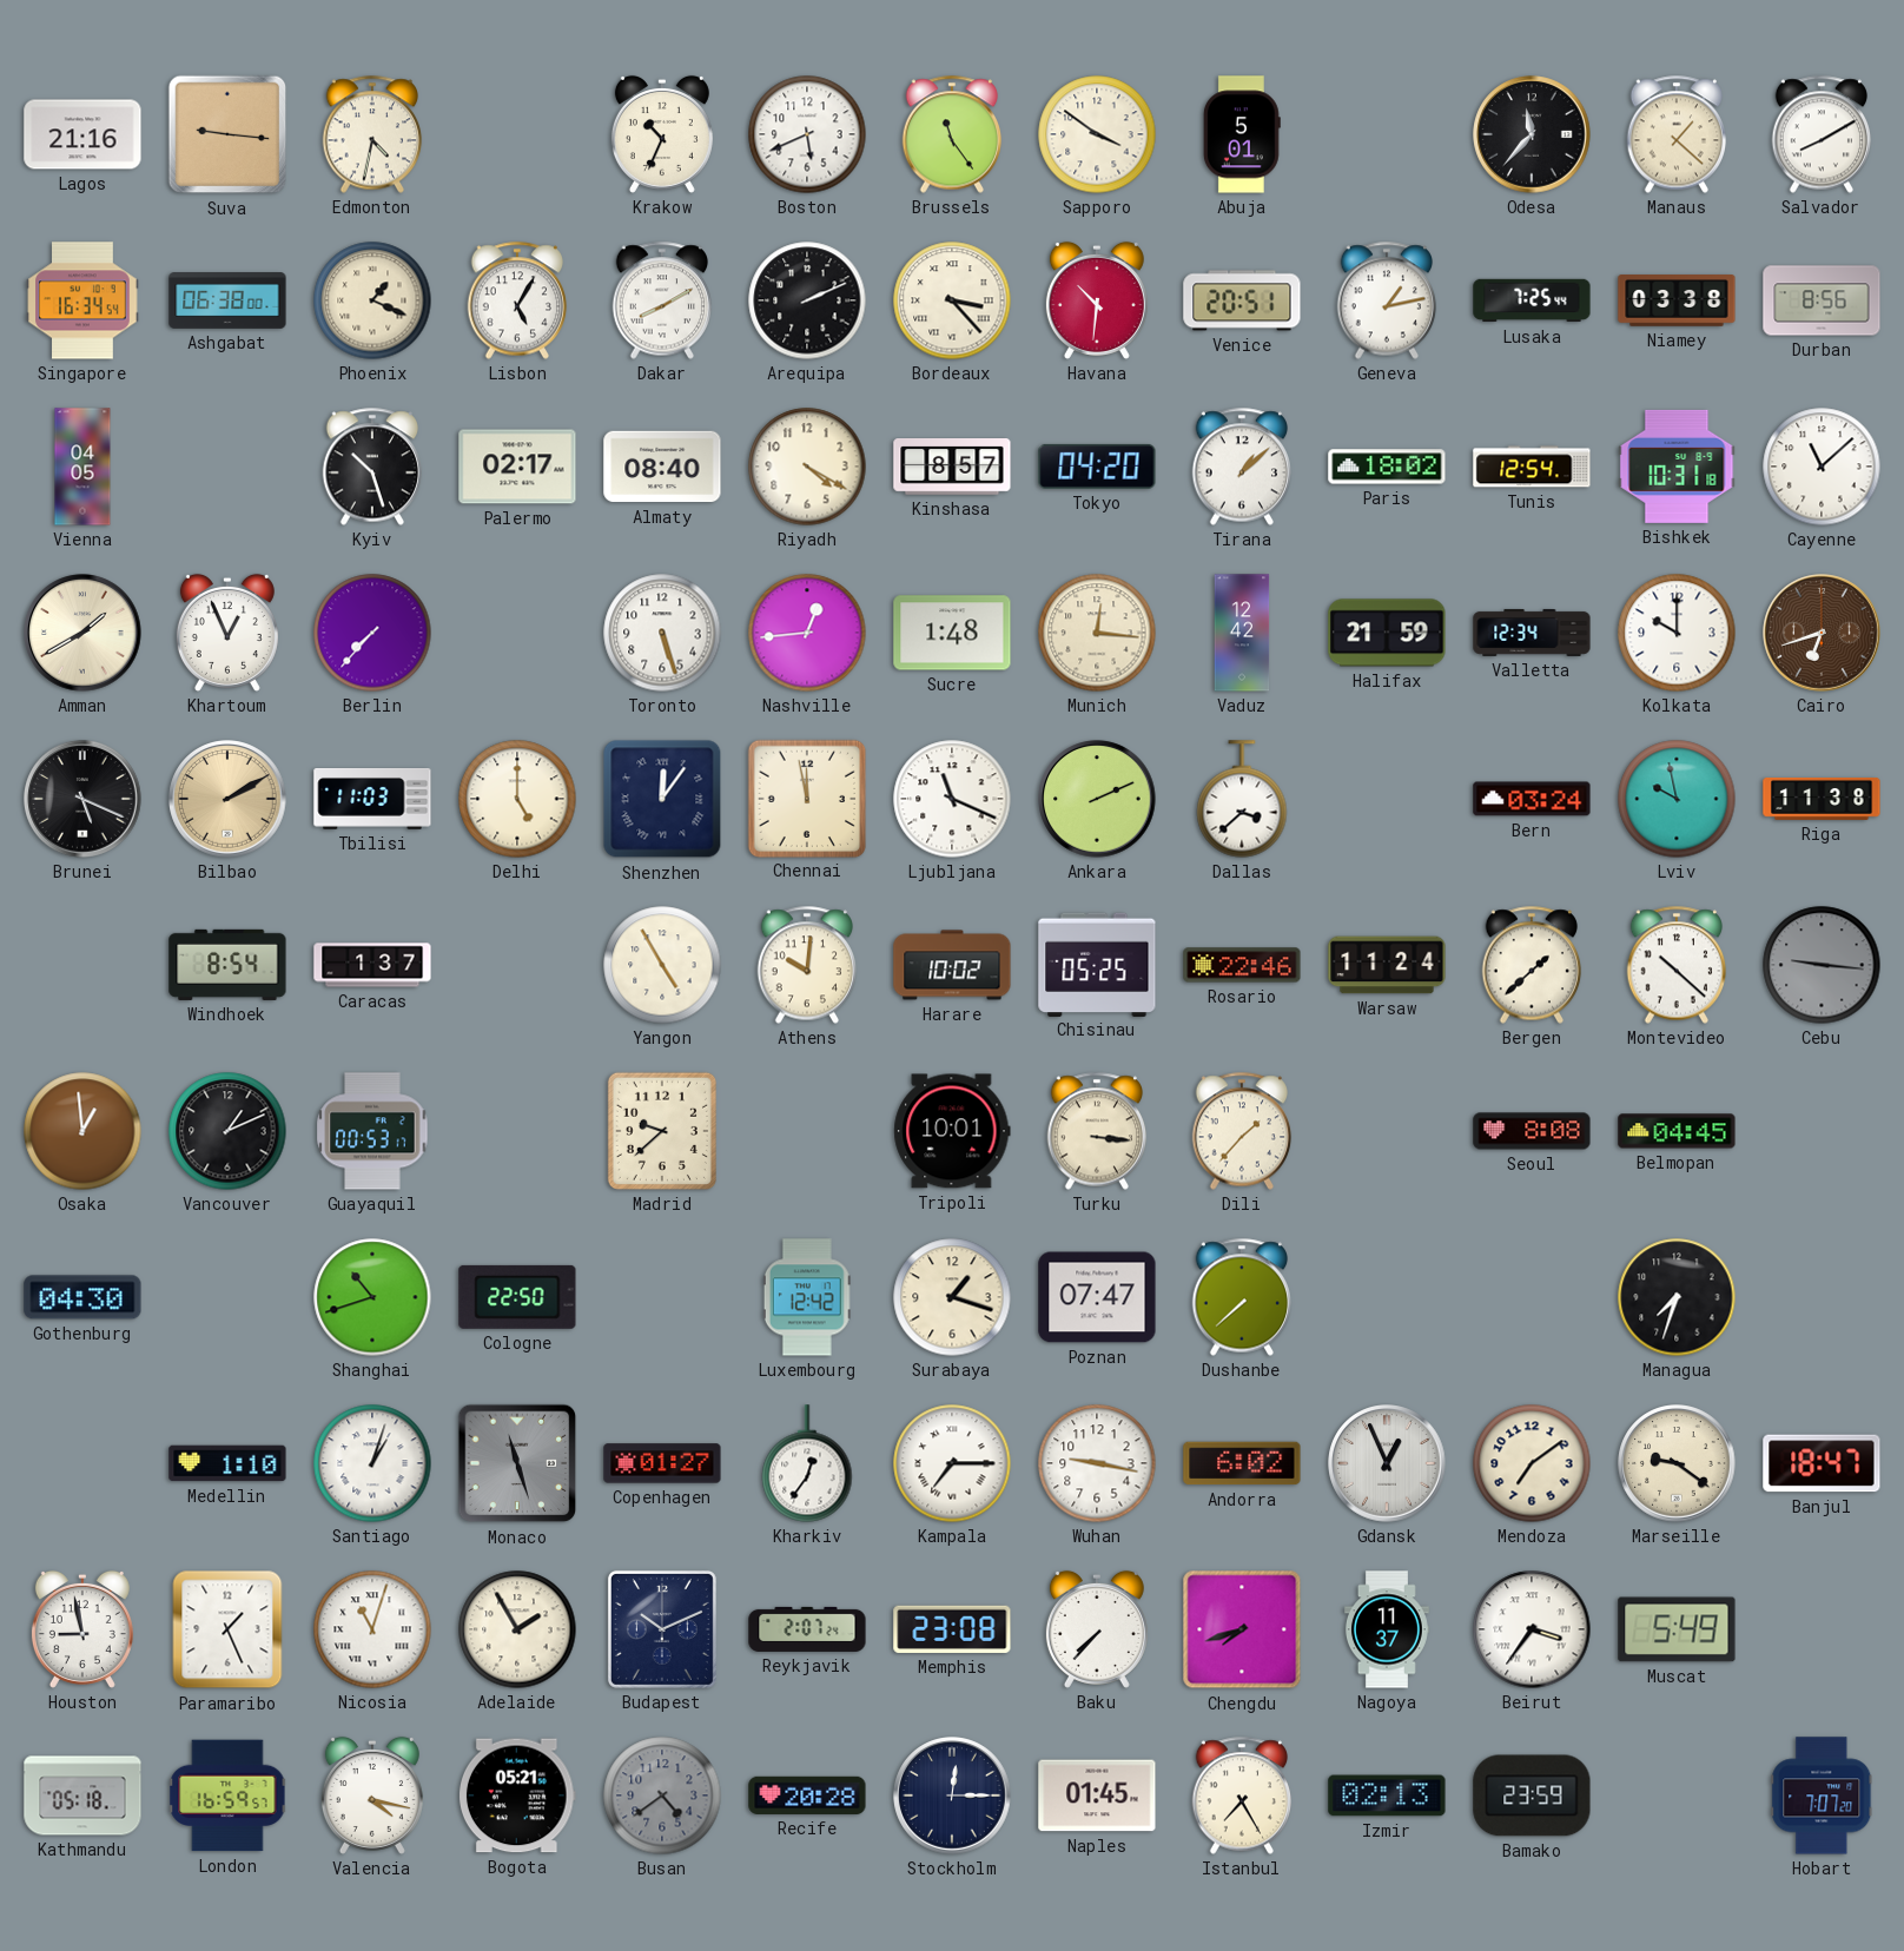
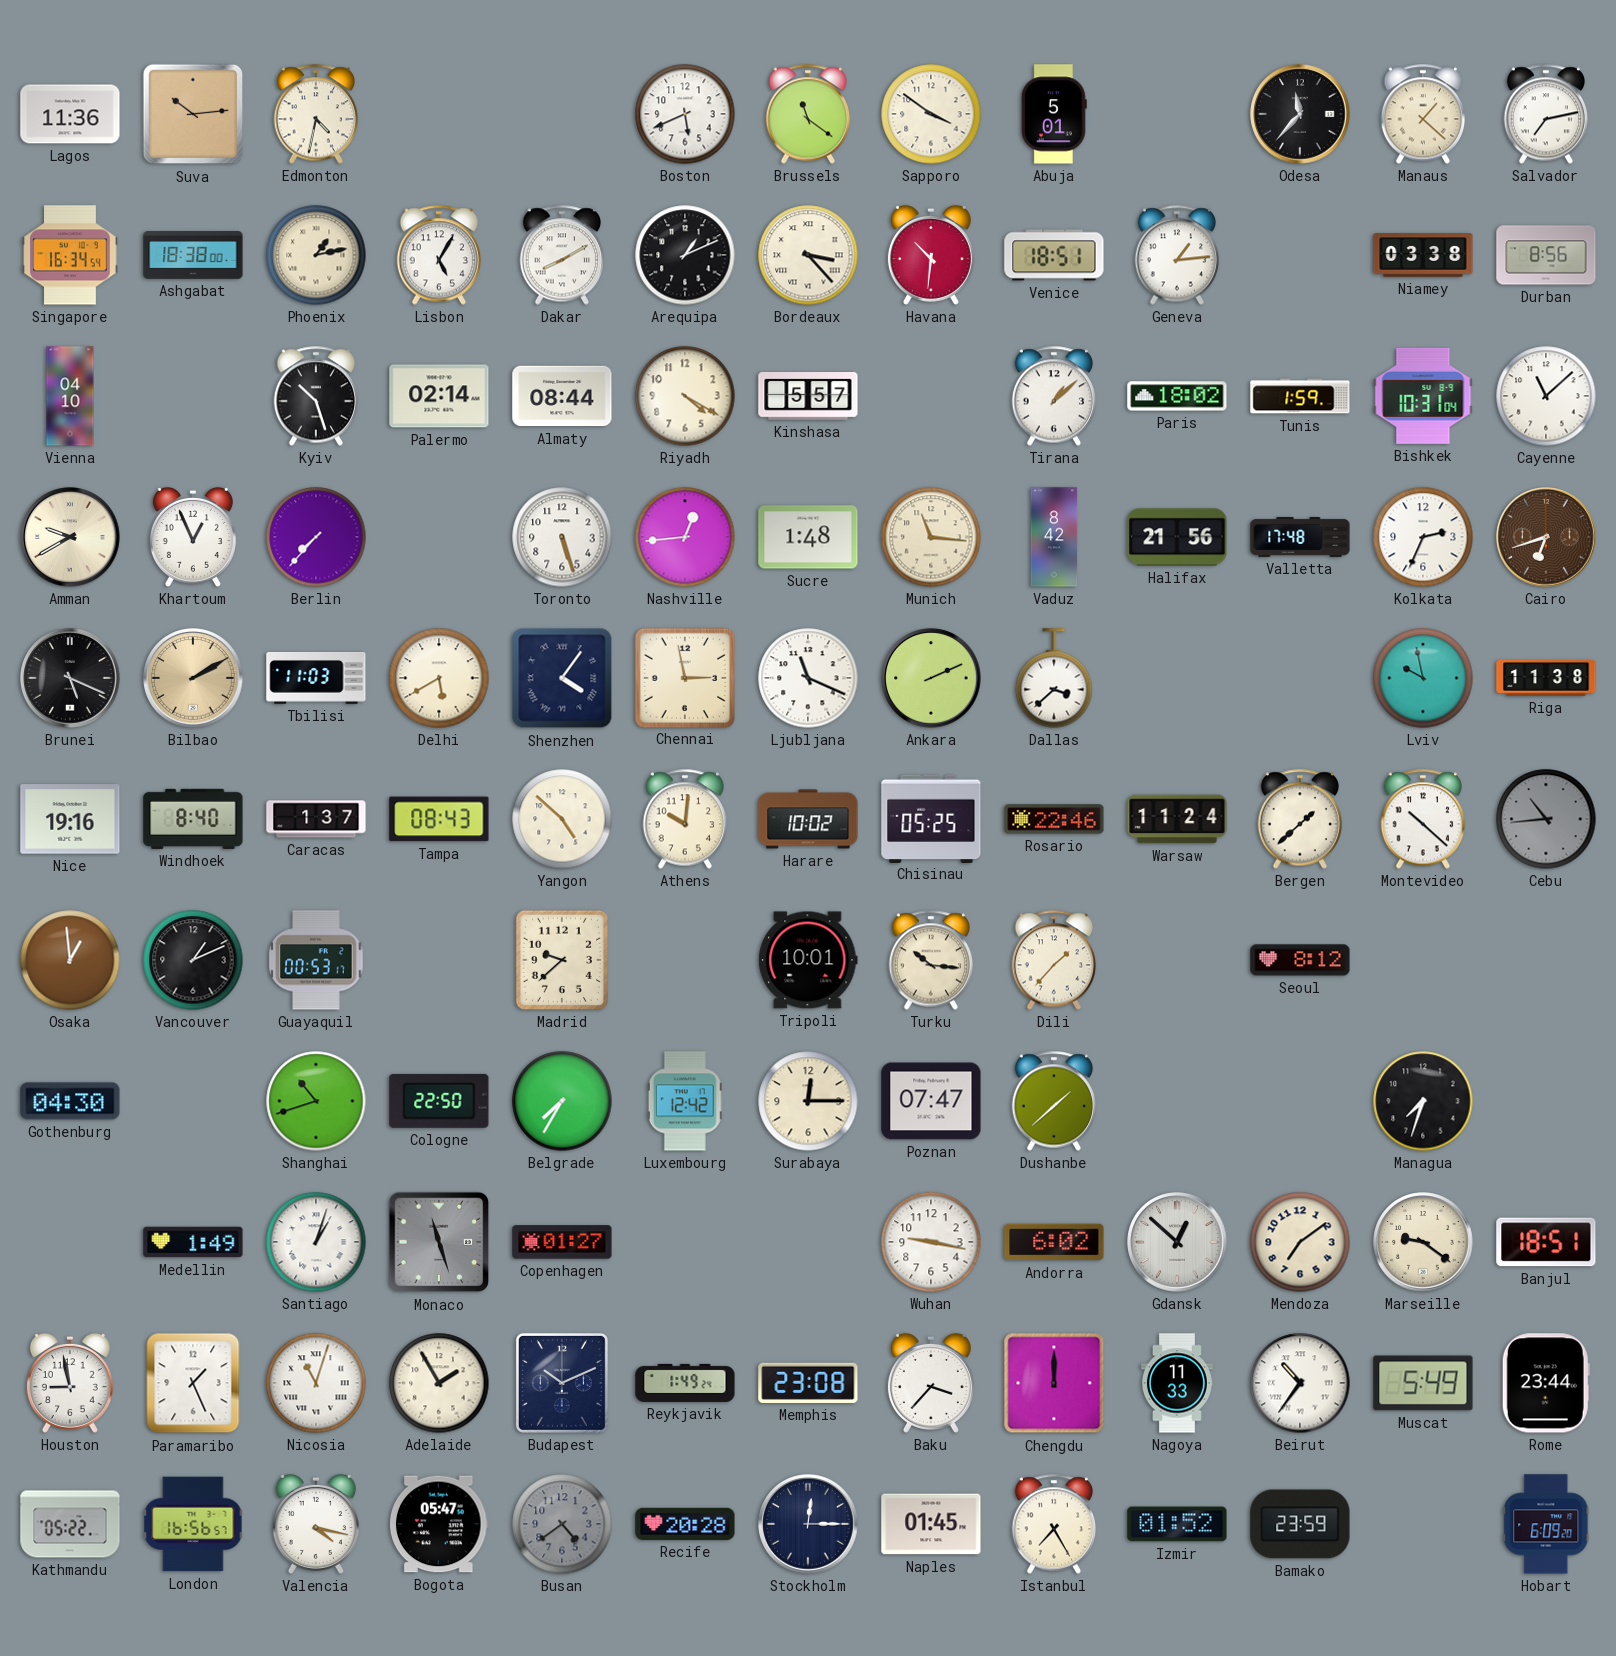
Lagos: 21:16 -> 11:36 (70, 114)
Suva: 9:16 -> 10:14 (193, 114)
Krakow: 10:34 -> none (662, 134)
Brussels: 11:24 -> 11:21 (808, 114)
Salvador: 8:10 -> 7:13 (1546, 114)
Ashgabat: 06:38 -> 18:38 (193, 255)
Phoenix: 1:19 -> 1:13 (316, 255)
Arequipa: 2:11 -> 1:11 (685, 255)
Venice: 20:51 -> 18:51 (1054, 255)
Geneva: 1:13 -> 1:14 (1177, 255)
Lusaka: 7:25 -> none (1532, 300)
Vienna: 04:05 -> 04:10 (70, 396)
Palermo: 02:17 -> 02:14 (439, 396)
Almaty: 08:40 -> 08:44 (562, 396)
Kinshasa: 8:57 -> 5:57 (808, 397)
Tokyo: 04:20 -> none (1097, 467)
Tunis: 12:54 -> 1:59 (1300, 396)
Bishkek: 10:31:18 -> 10:31:04 (1423, 396)
Amman: 1:40 -> 9:40 (70, 537)
Munich: 12:16 -> 11:16 (931, 537)
Vaduz: 12:42 -> 8:42 (1054, 537)
Halifax: 21:59 -> 21:56 (1177, 537)
Valletta: 12:34 -> 17:48 (1300, 537)
Kolkata: 10:00 -> 2:34 (1423, 537)
Delhi: 5:00 -> 5:40 (439, 678)
Shenzhen: 12:06 -> 4:06 (562, 678)
Chennai: 11:58 -> 2:58 (684, 677)
Bern: 03:24 -> none (1532, 799)
Nice: none -> 19:16 (70, 819)
Windhoek: 8:54 -> 8:40 (193, 819)
Tampa: none -> 08:43 (439, 819)
Yangon: 4:55 -> 4:52 (562, 819)
Cebu: 9:16 -> 10:44 (1546, 819)
Turku: 3:16 -> 10:16 (931, 960)
Seoul: 8:08 -> 8:12 (1300, 960)
Belmopan: 04:45 -> none (1677, 1131)
Belgrade: none -> 7:35 (562, 1101)
Surabaya: 1:18 -> 12:15 (808, 1101)
Dushanbe: 7:38 -> 1:38 (1054, 1101)
Medellin: 1:10 -> 1:49 (193, 1242)
Kharkiv: 12:36 -> none (807, 1463)
Kampala: 7:15 -> none (952, 1463)
Gdansk: 12:56 -> 12:52 (1177, 1242)
Banjul: 18:47 -> 18:51 (1546, 1242)
Reykjavik: 2:07 -> 1:49 (685, 1383)
Baku: 7:37 -> 3:37 (931, 1383)
Chengdu: 7:42 -> 12:00 (1054, 1383)
Nagoya: 11:37 -> 11:33 (1177, 1383)
Beirut: 3:36 -> 10:36 (1300, 1383)
Rome: none -> 23:44 (1546, 1383)
Kathmandu: 05:18 -> 05:22 (70, 1524)
London: 16:59 -> 16:56 (193, 1524)
Bogota: 05:21 -> 05:47 (439, 1524)
Izmir: 02:13 -> 01:52 (1177, 1524)
Hobart: 7:07 -> 6:09 (1546, 1524)
